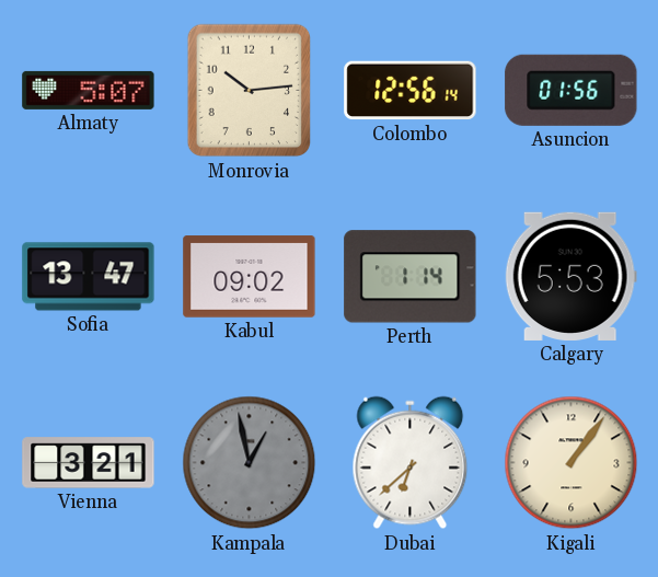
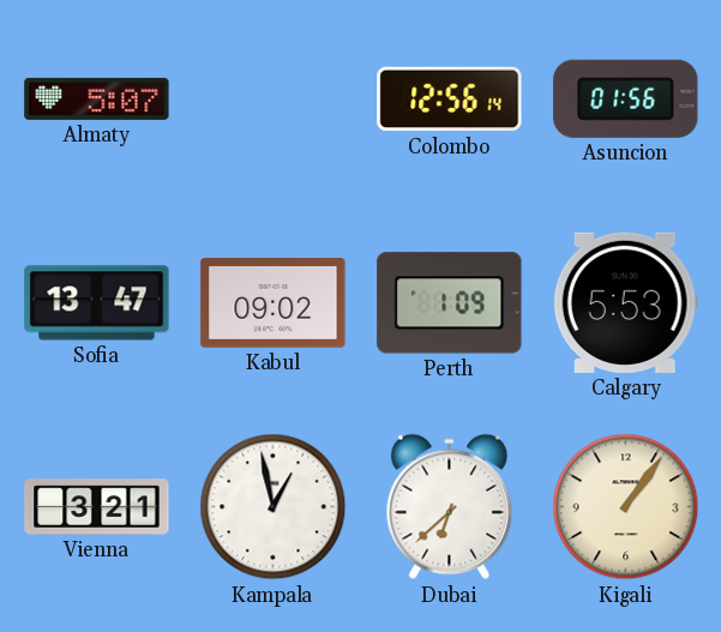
Monrovia: 10:14 -> none (250, 91)
Perth: 1:14 -> 1:09 (450, 303)
Kampala dial: grey -> white (274, 507)
